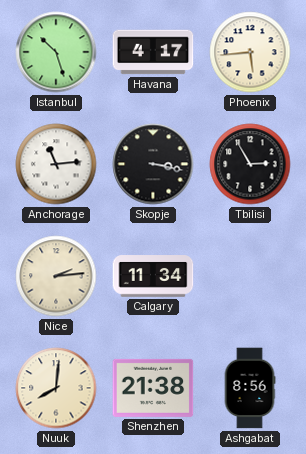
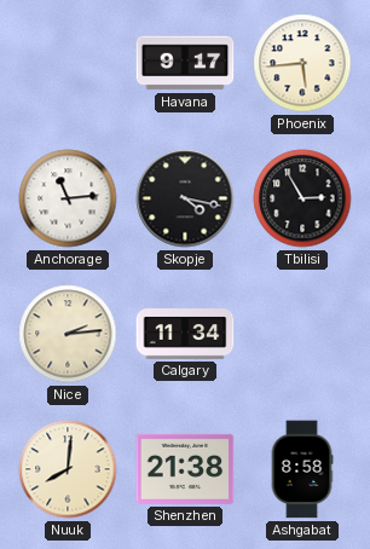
Istanbul: 10:27 -> none (56, 52)
Havana: 4:17 -> 9:17 (185, 63)
Skopje: 3:17 -> 4:17 (185, 198)
Ashgabat: 8:56 -> 8:58 (302, 469)
